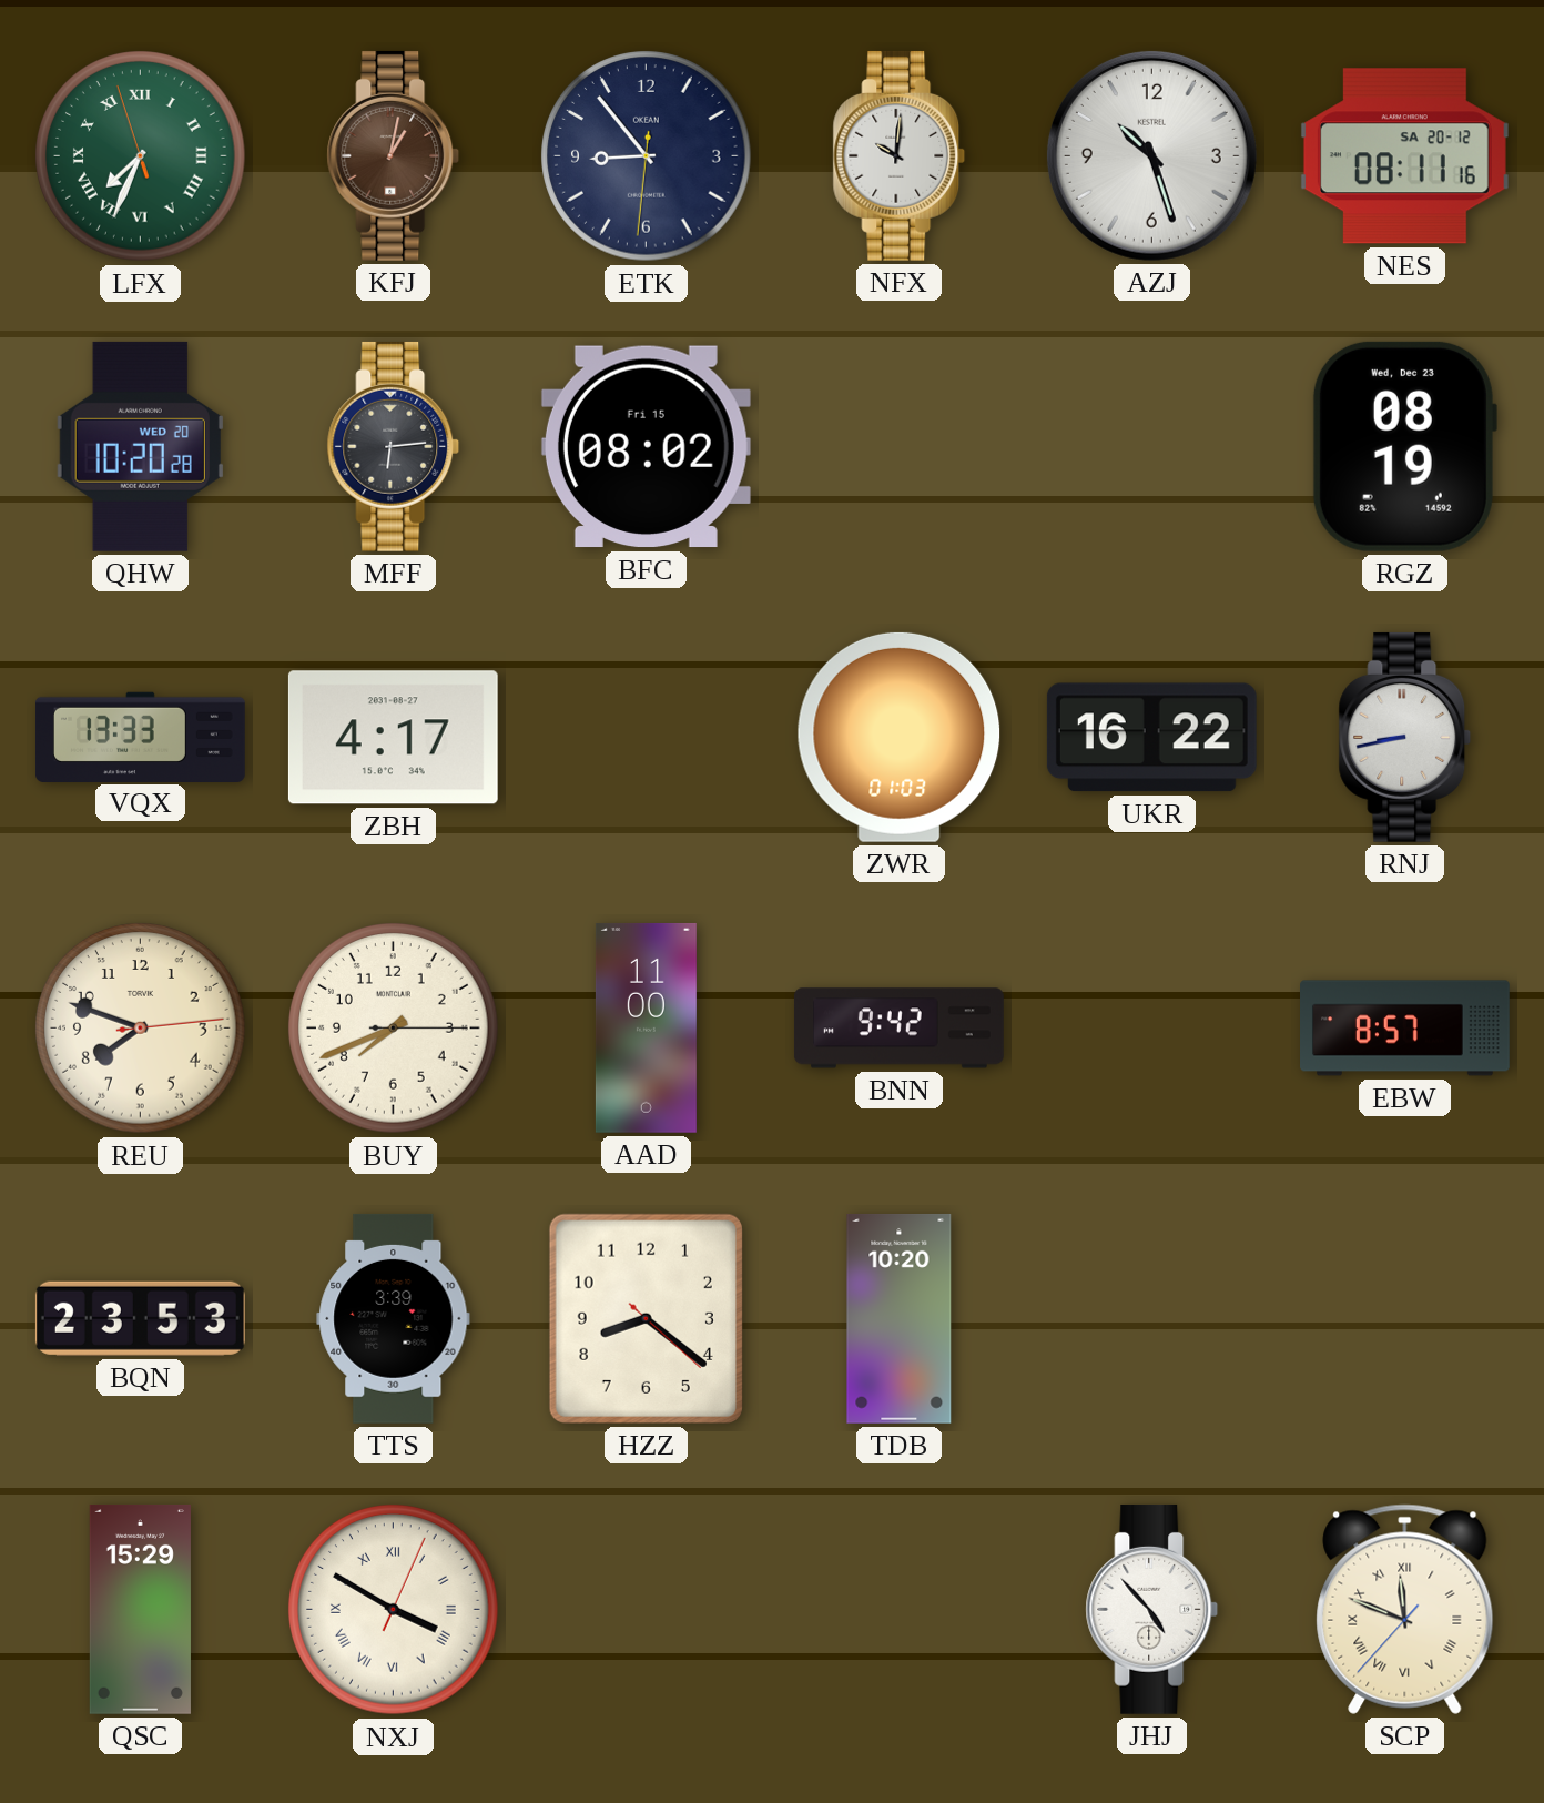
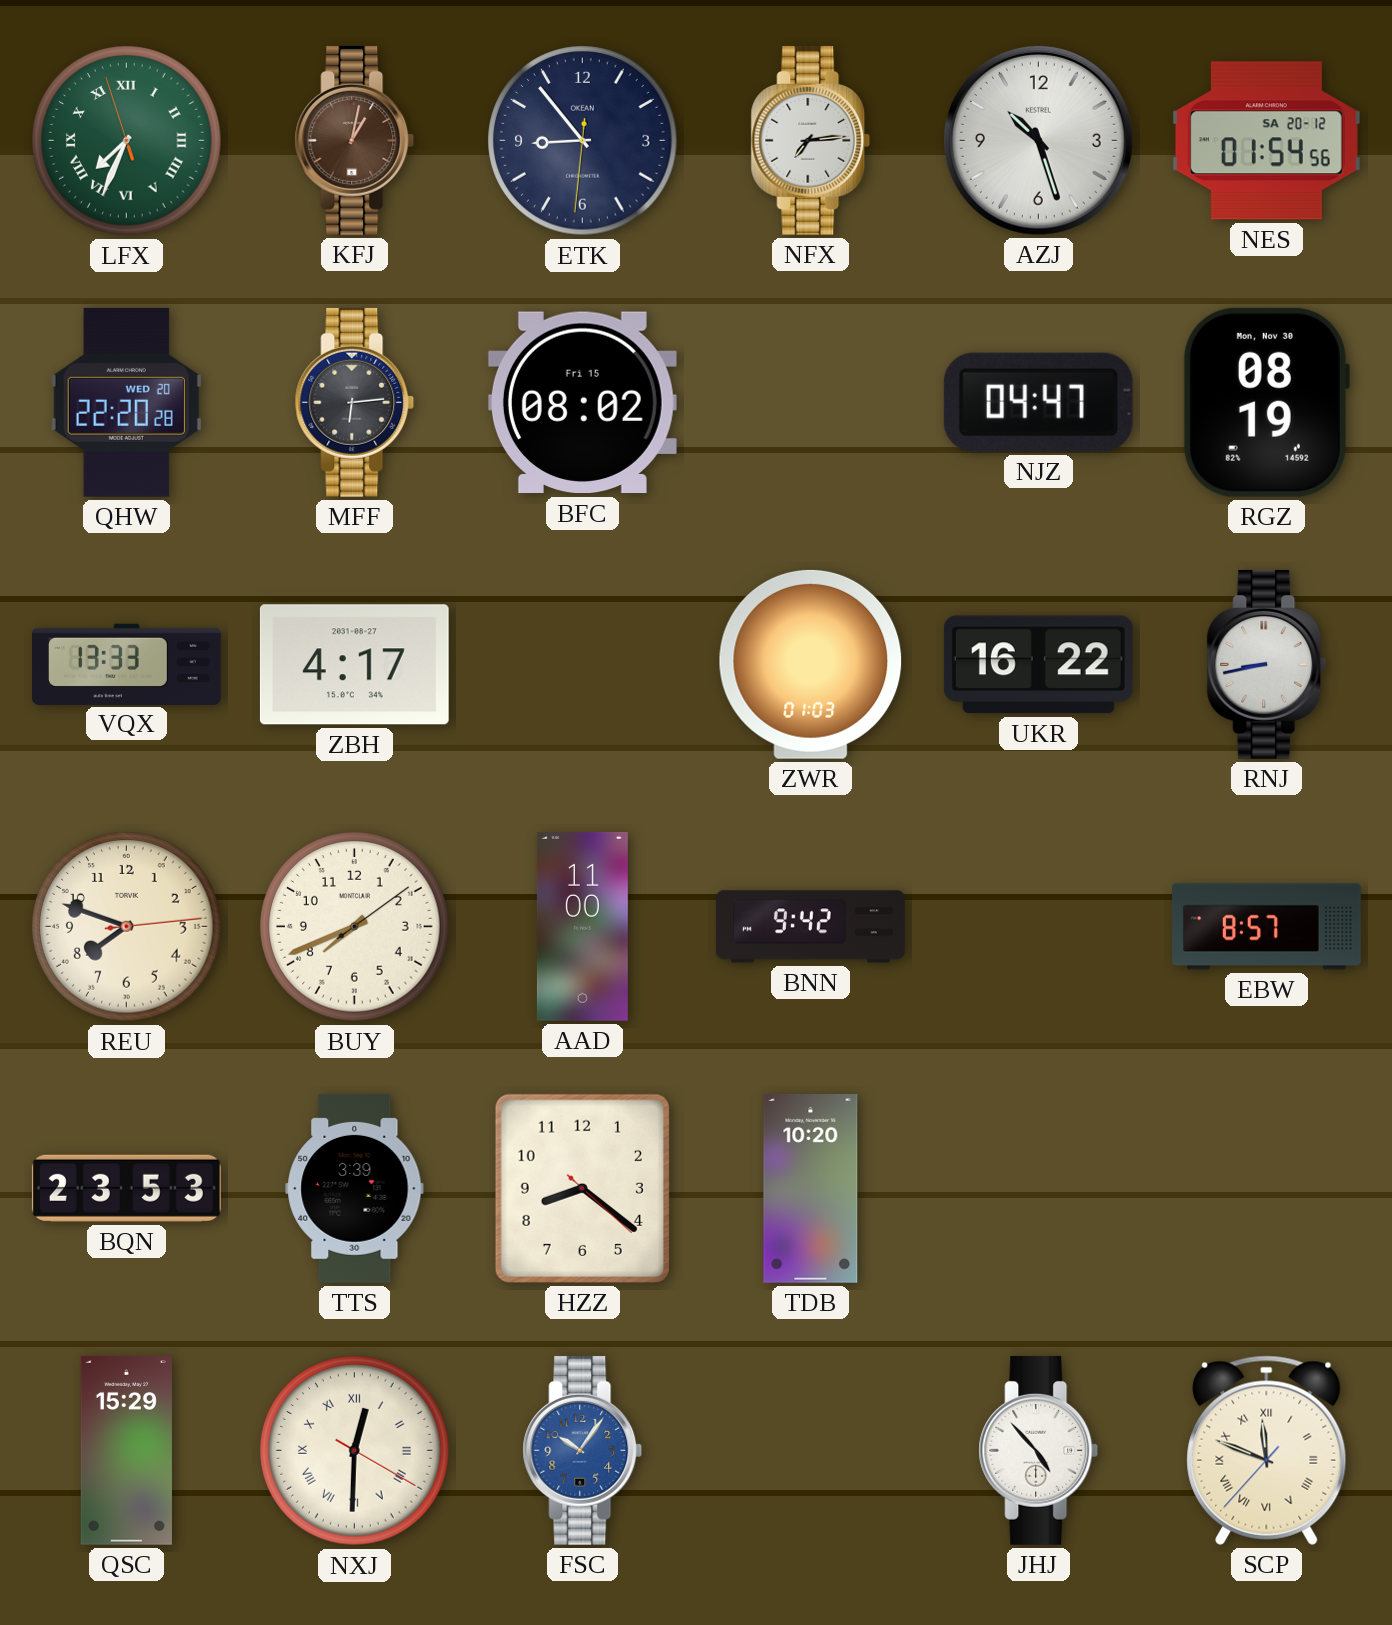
NFX: 10:01 -> 7:14 (811, 140)
NES: 08:11 -> 01:54 (1266, 141)
QHW: 10:20 -> 22:20 (126, 402)
NJZ: none -> 04:47 (1038, 402)
RGZ date: Wed, Dec 23 -> Mon, Nov 30 (1266, 402)
BUY: 7:41:15 -> 7:41:09 (355, 927)
NXJ: 3:50 -> 12:30 (355, 1451)
FSC: none -> 10:06 (583, 1450)
